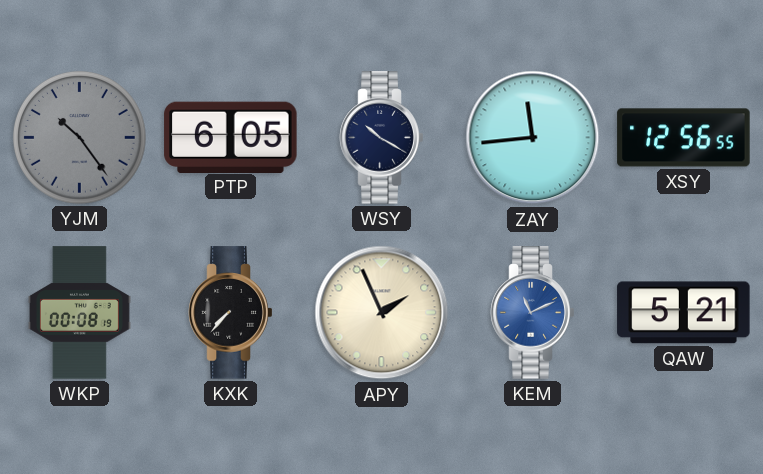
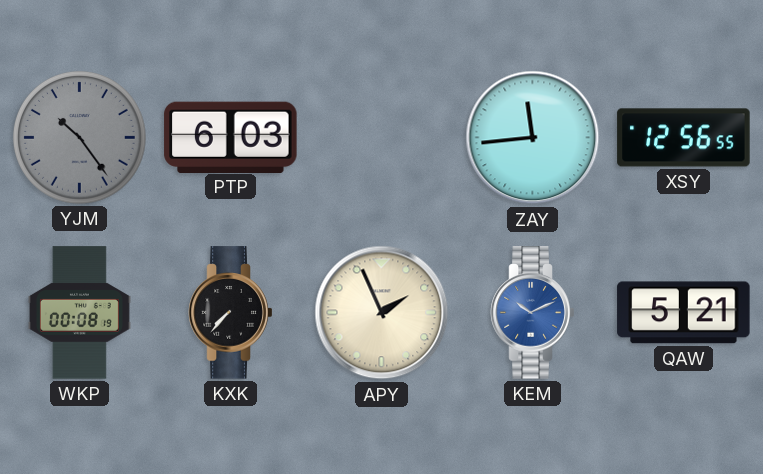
PTP: 6:05 -> 6:03 (231, 137)
WSY: 10:20 -> none (382, 138)
KEM: 11:11 -> 10:11 (533, 313)
